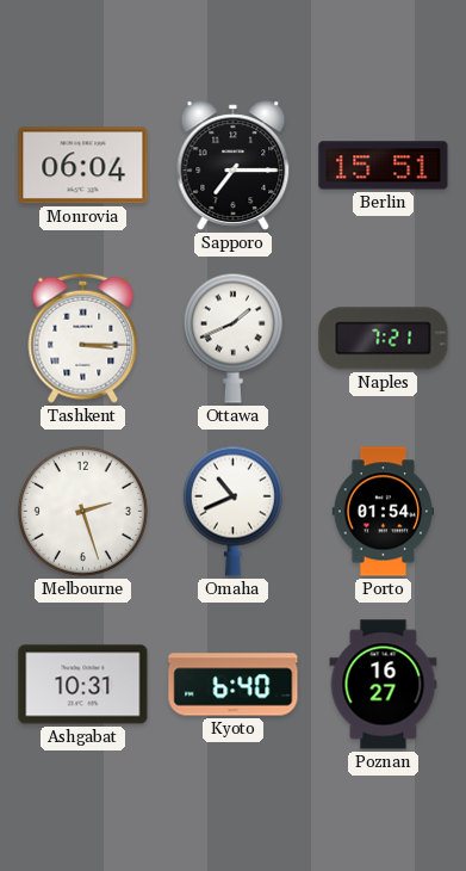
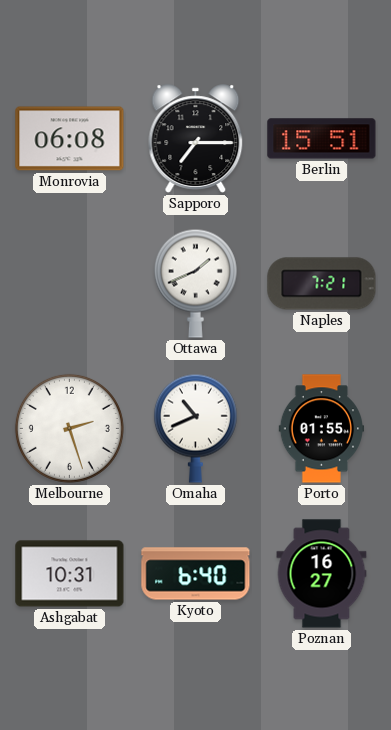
Monrovia: 06:04 -> 06:08 (70, 139)
Tashkent: 3:15 -> none (83, 338)
Porto: 01:54 -> 01:55 (322, 429)
